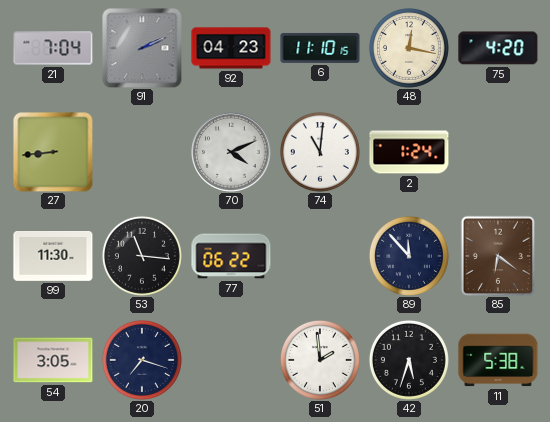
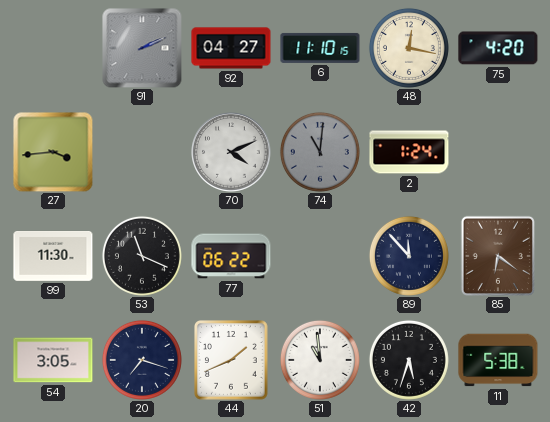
21: 7:04 -> none (53, 48)
92: 04:23 -> 04:27 (231, 48)
27: 8:44 -> 3:44 (53, 152)
74 dial: white -> grey (320, 152)
53: 11:16 -> 11:19 (142, 256)
44: none -> 1:41 (232, 361)
51: 1:59 -> 10:59 (320, 360)
